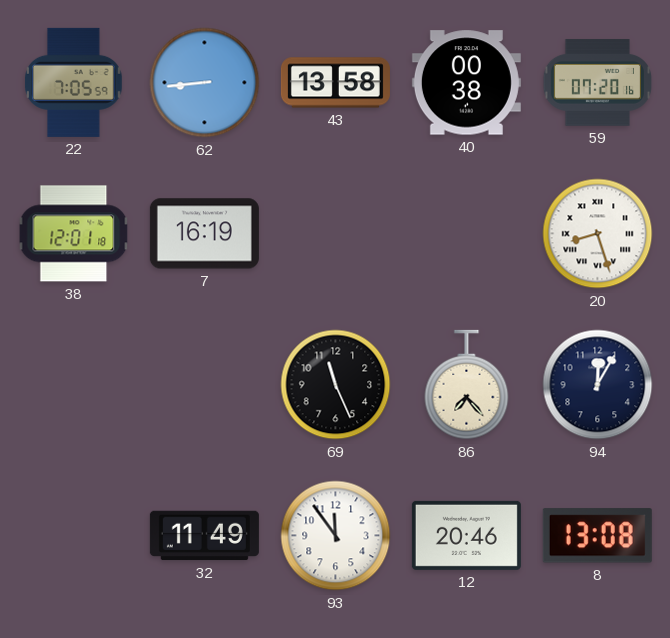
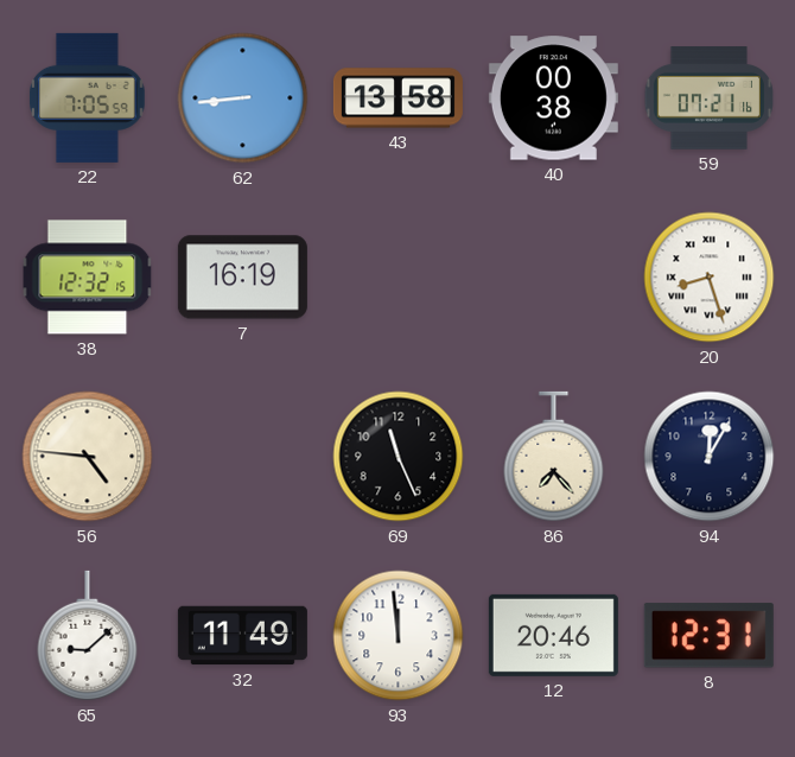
59: 07:20 -> 07:21 (708, 98)
38: 12:01 -> 12:32 (88, 278)
56: none -> 4:46 (88, 457)
65: none -> 9:08 (88, 636)
93: 11:54 -> 11:59 (399, 636)
8: 13:08 -> 12:31 (708, 636)
